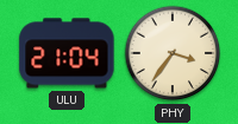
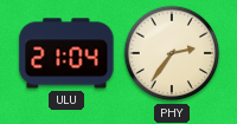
PHY: 3:36 -> 2:36 (172, 53)
